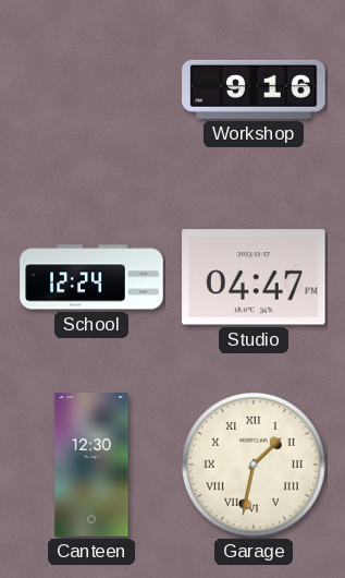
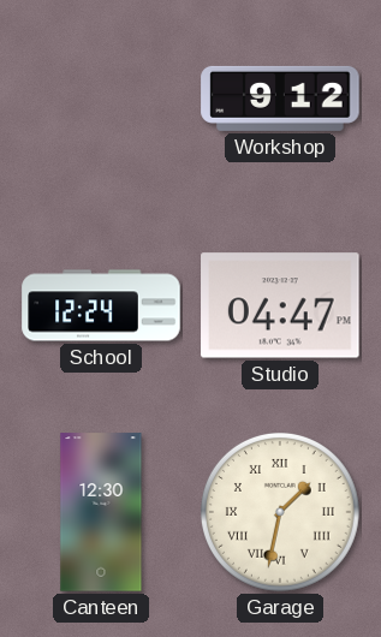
Workshop: 9:16 -> 9:12 (280, 99)
